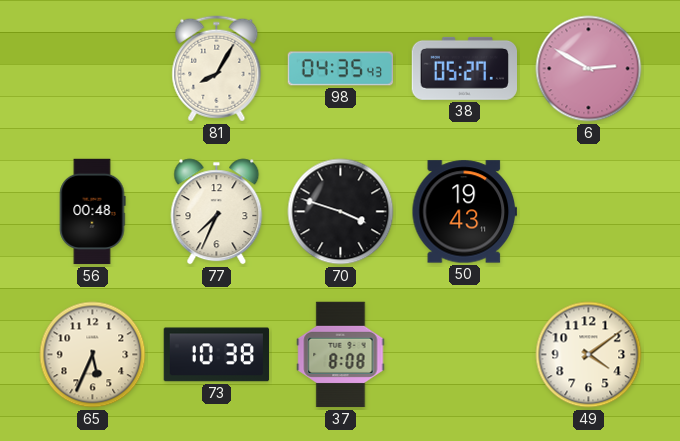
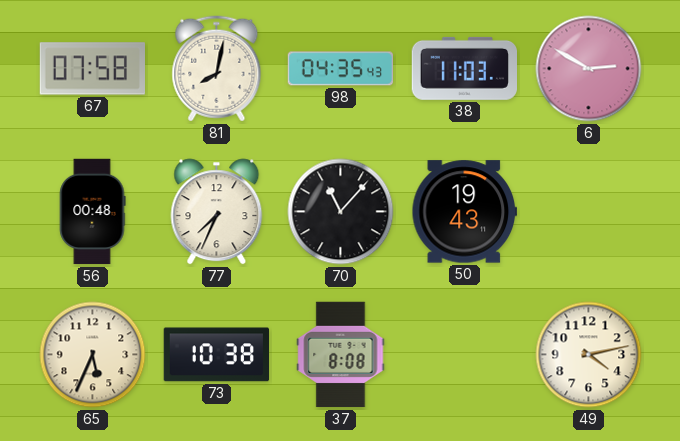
67: none -> 07:58 (92, 69)
81: 8:05 -> 8:02 (217, 69)
38: 05:27 -> 11:03 (464, 68)
70: 3:48 -> 11:07 (341, 212)
49: 4:09 -> 4:13 (589, 355)
